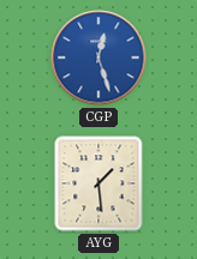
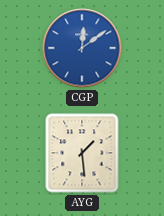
CGP: 12:27 -> 12:09 (82, 48)
